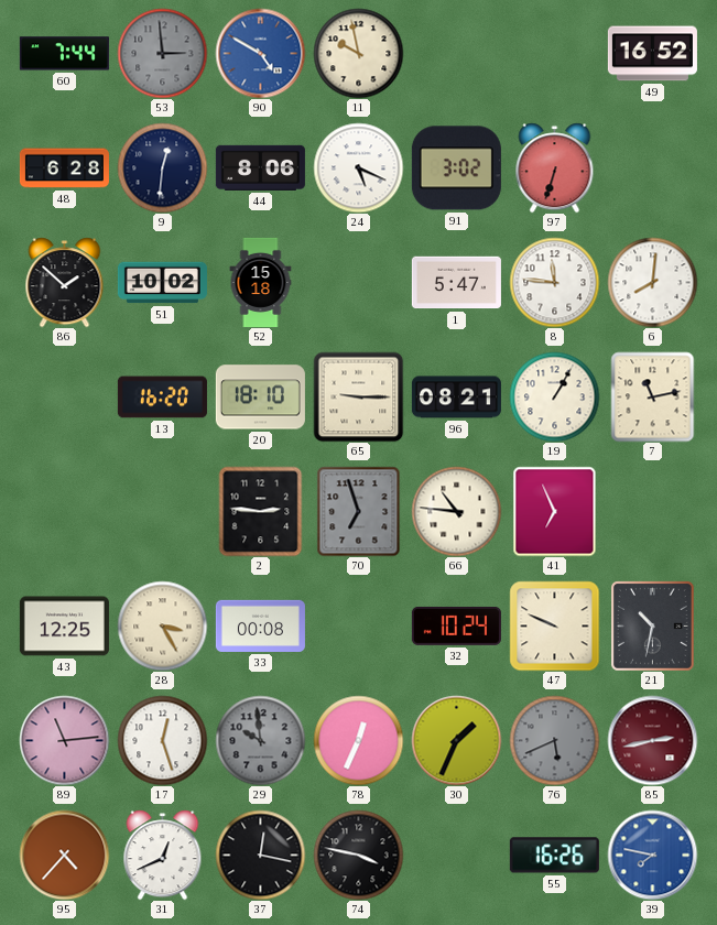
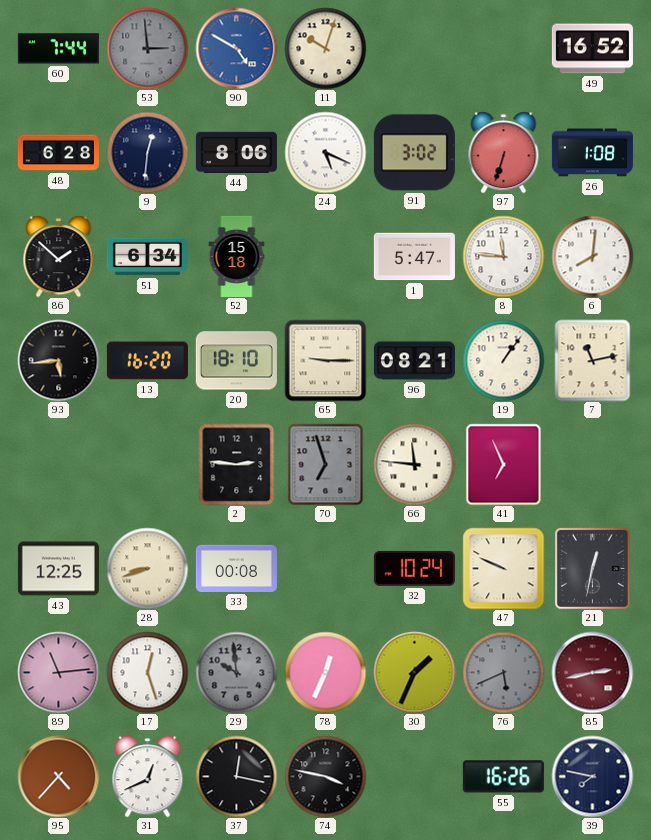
11: 9:58 -> 10:03 (325, 48)
26: none -> 1:08 (592, 153)
51: 10:02 -> 6:34 (147, 257)
93: none -> 5:44 (58, 360)
19: 1:05 -> 1:06 (503, 360)
66: 10:46 -> 11:46 (414, 464)
28: 3:25 -> 8:42 (147, 568)
21: 10:32 -> 12:32 (593, 569)
39 dial: blue -> navy (592, 776)
